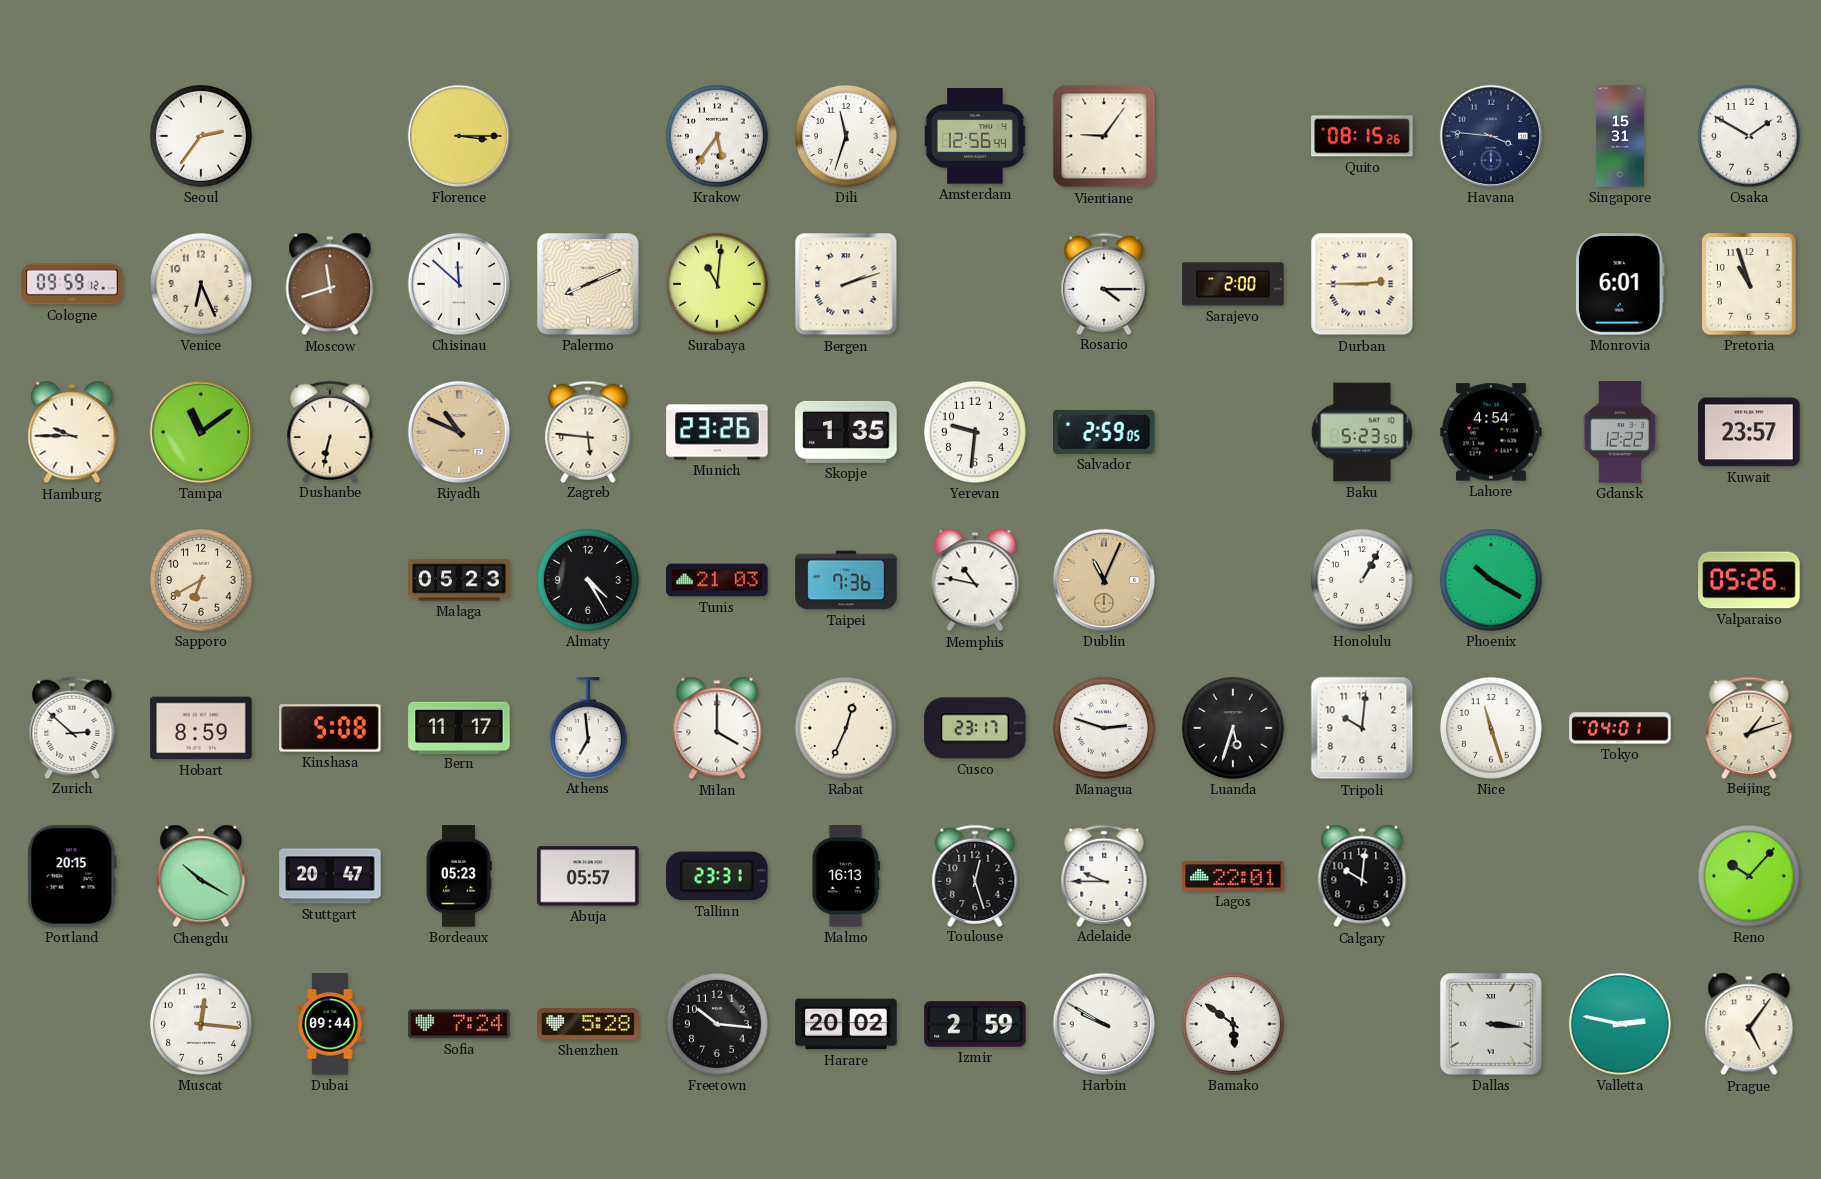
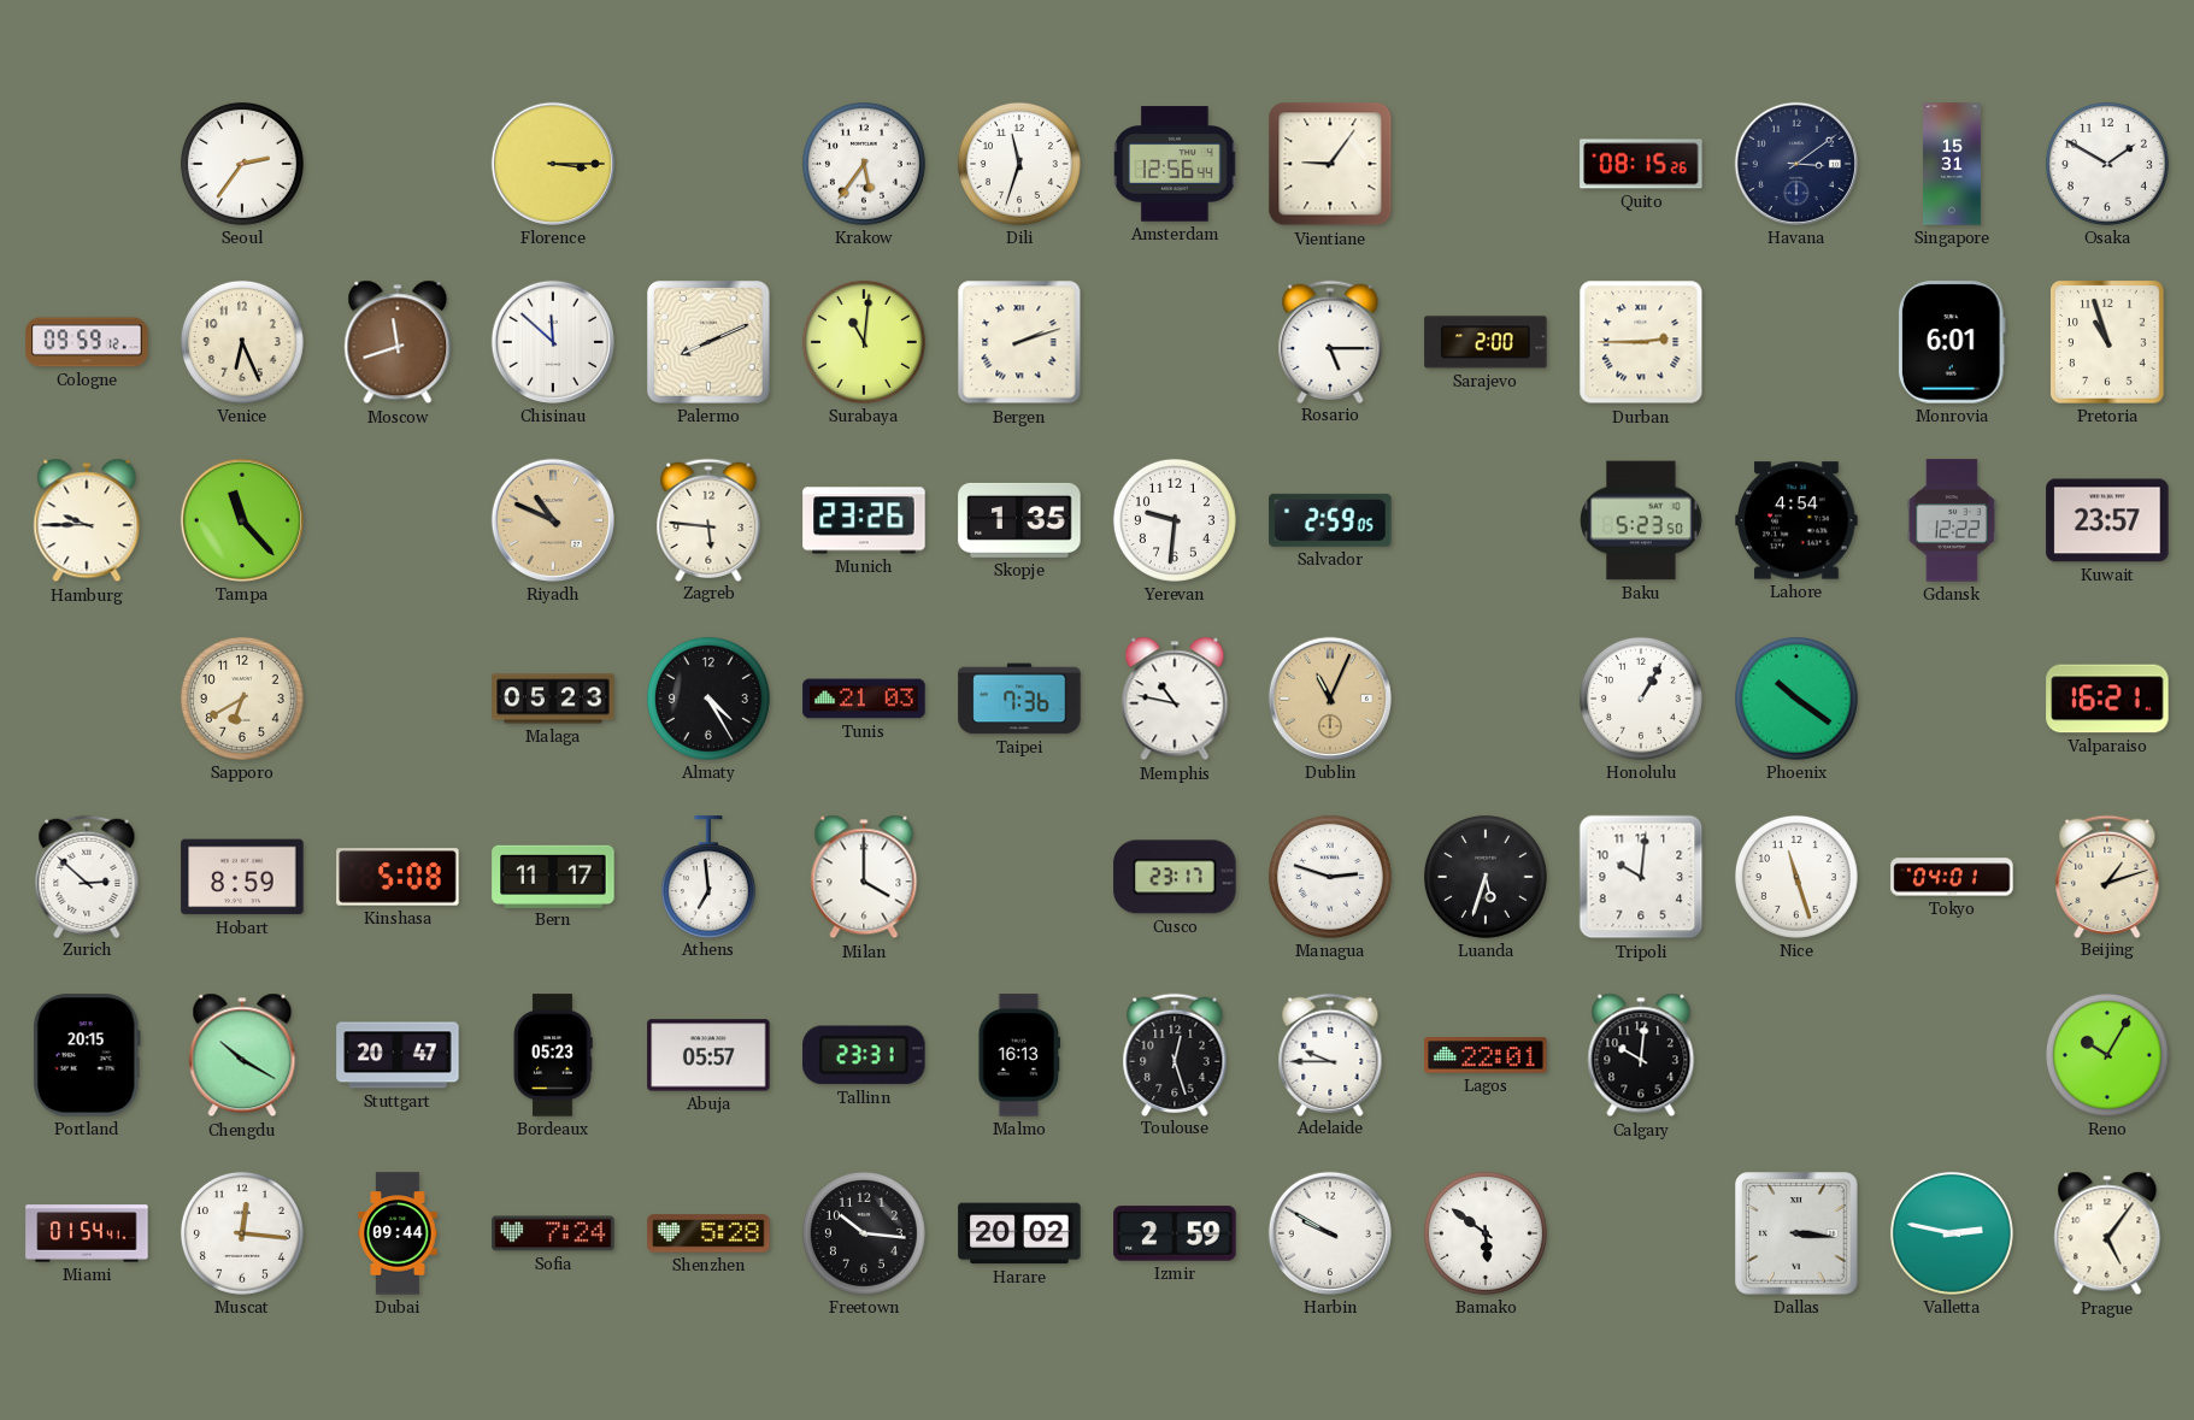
Havana: 3:46 -> 3:09 (1796, 164)
Rosario: 4:15 -> 5:15 (1330, 341)
Tampa: 11:09 -> 11:23 (242, 520)
Dushanbe: 6:32 -> none (330, 431)
Phoenix: 10:20 -> 10:21 (1796, 699)
Valparaiso: 05:26 -> 16:21 (2107, 699)
Rabat: 12:34 -> none (846, 728)
Reno: 10:07 -> 10:05 (2107, 1055)
Miami: none -> 01:54 (87, 1233)
